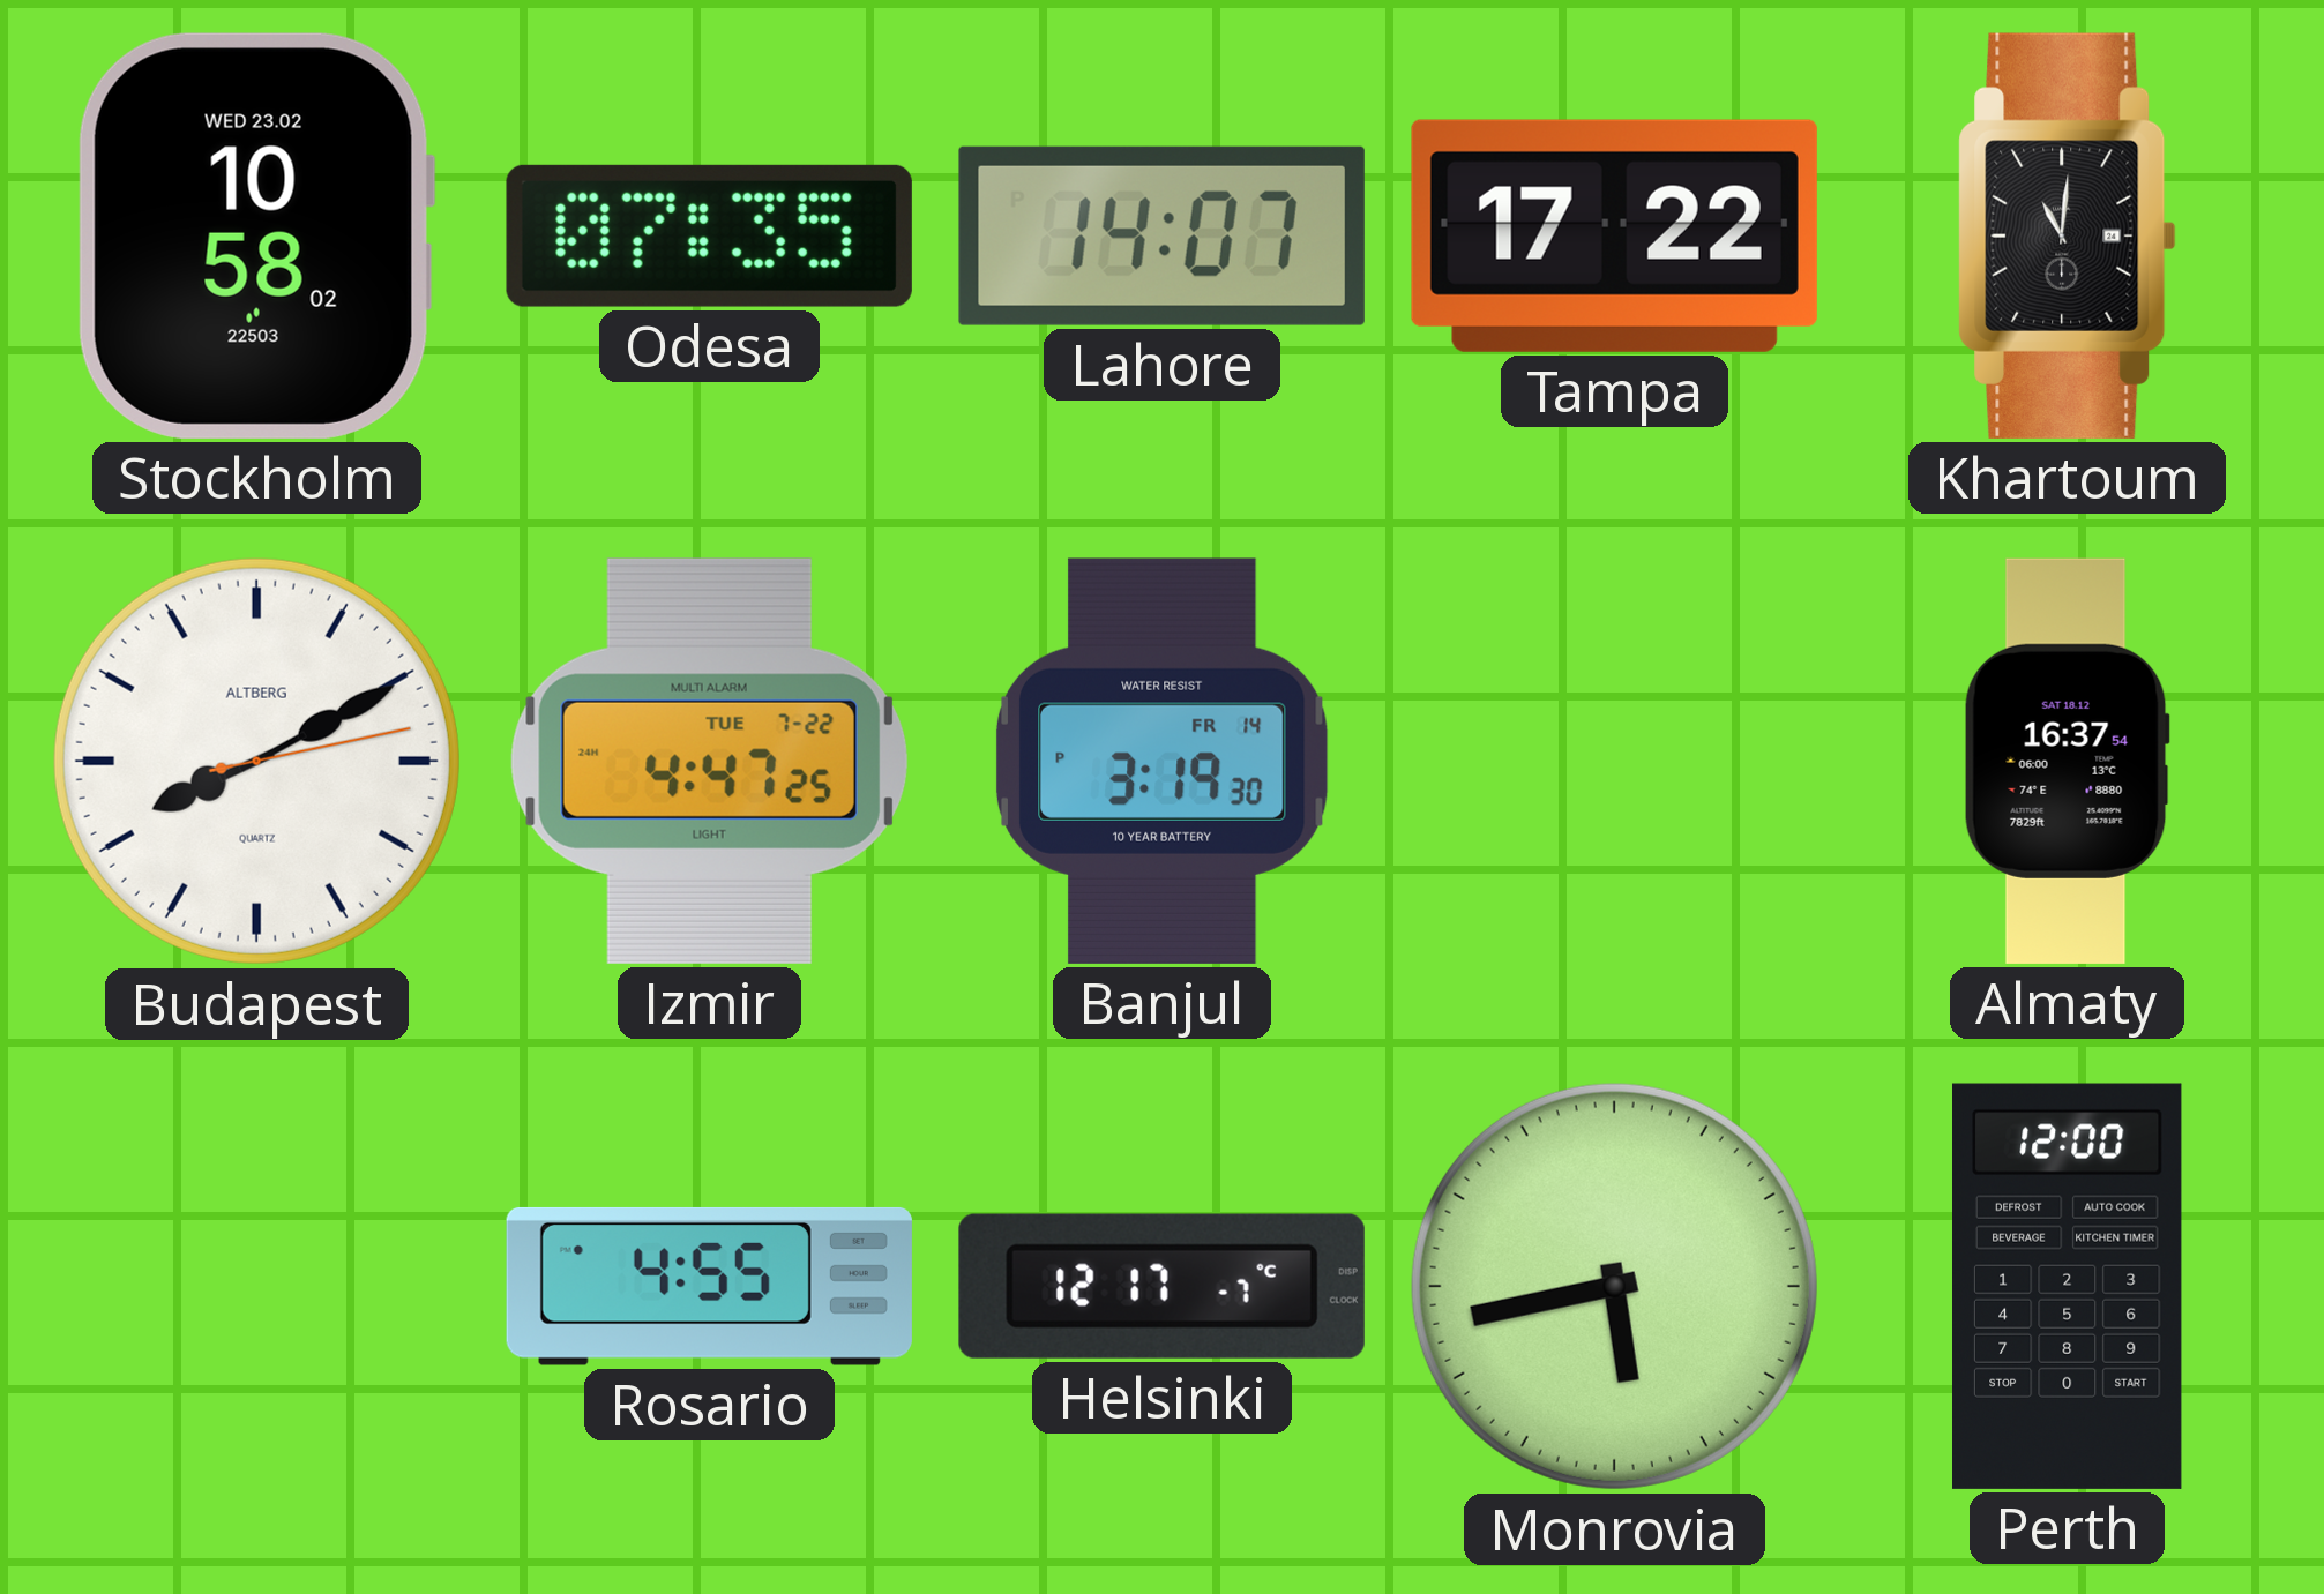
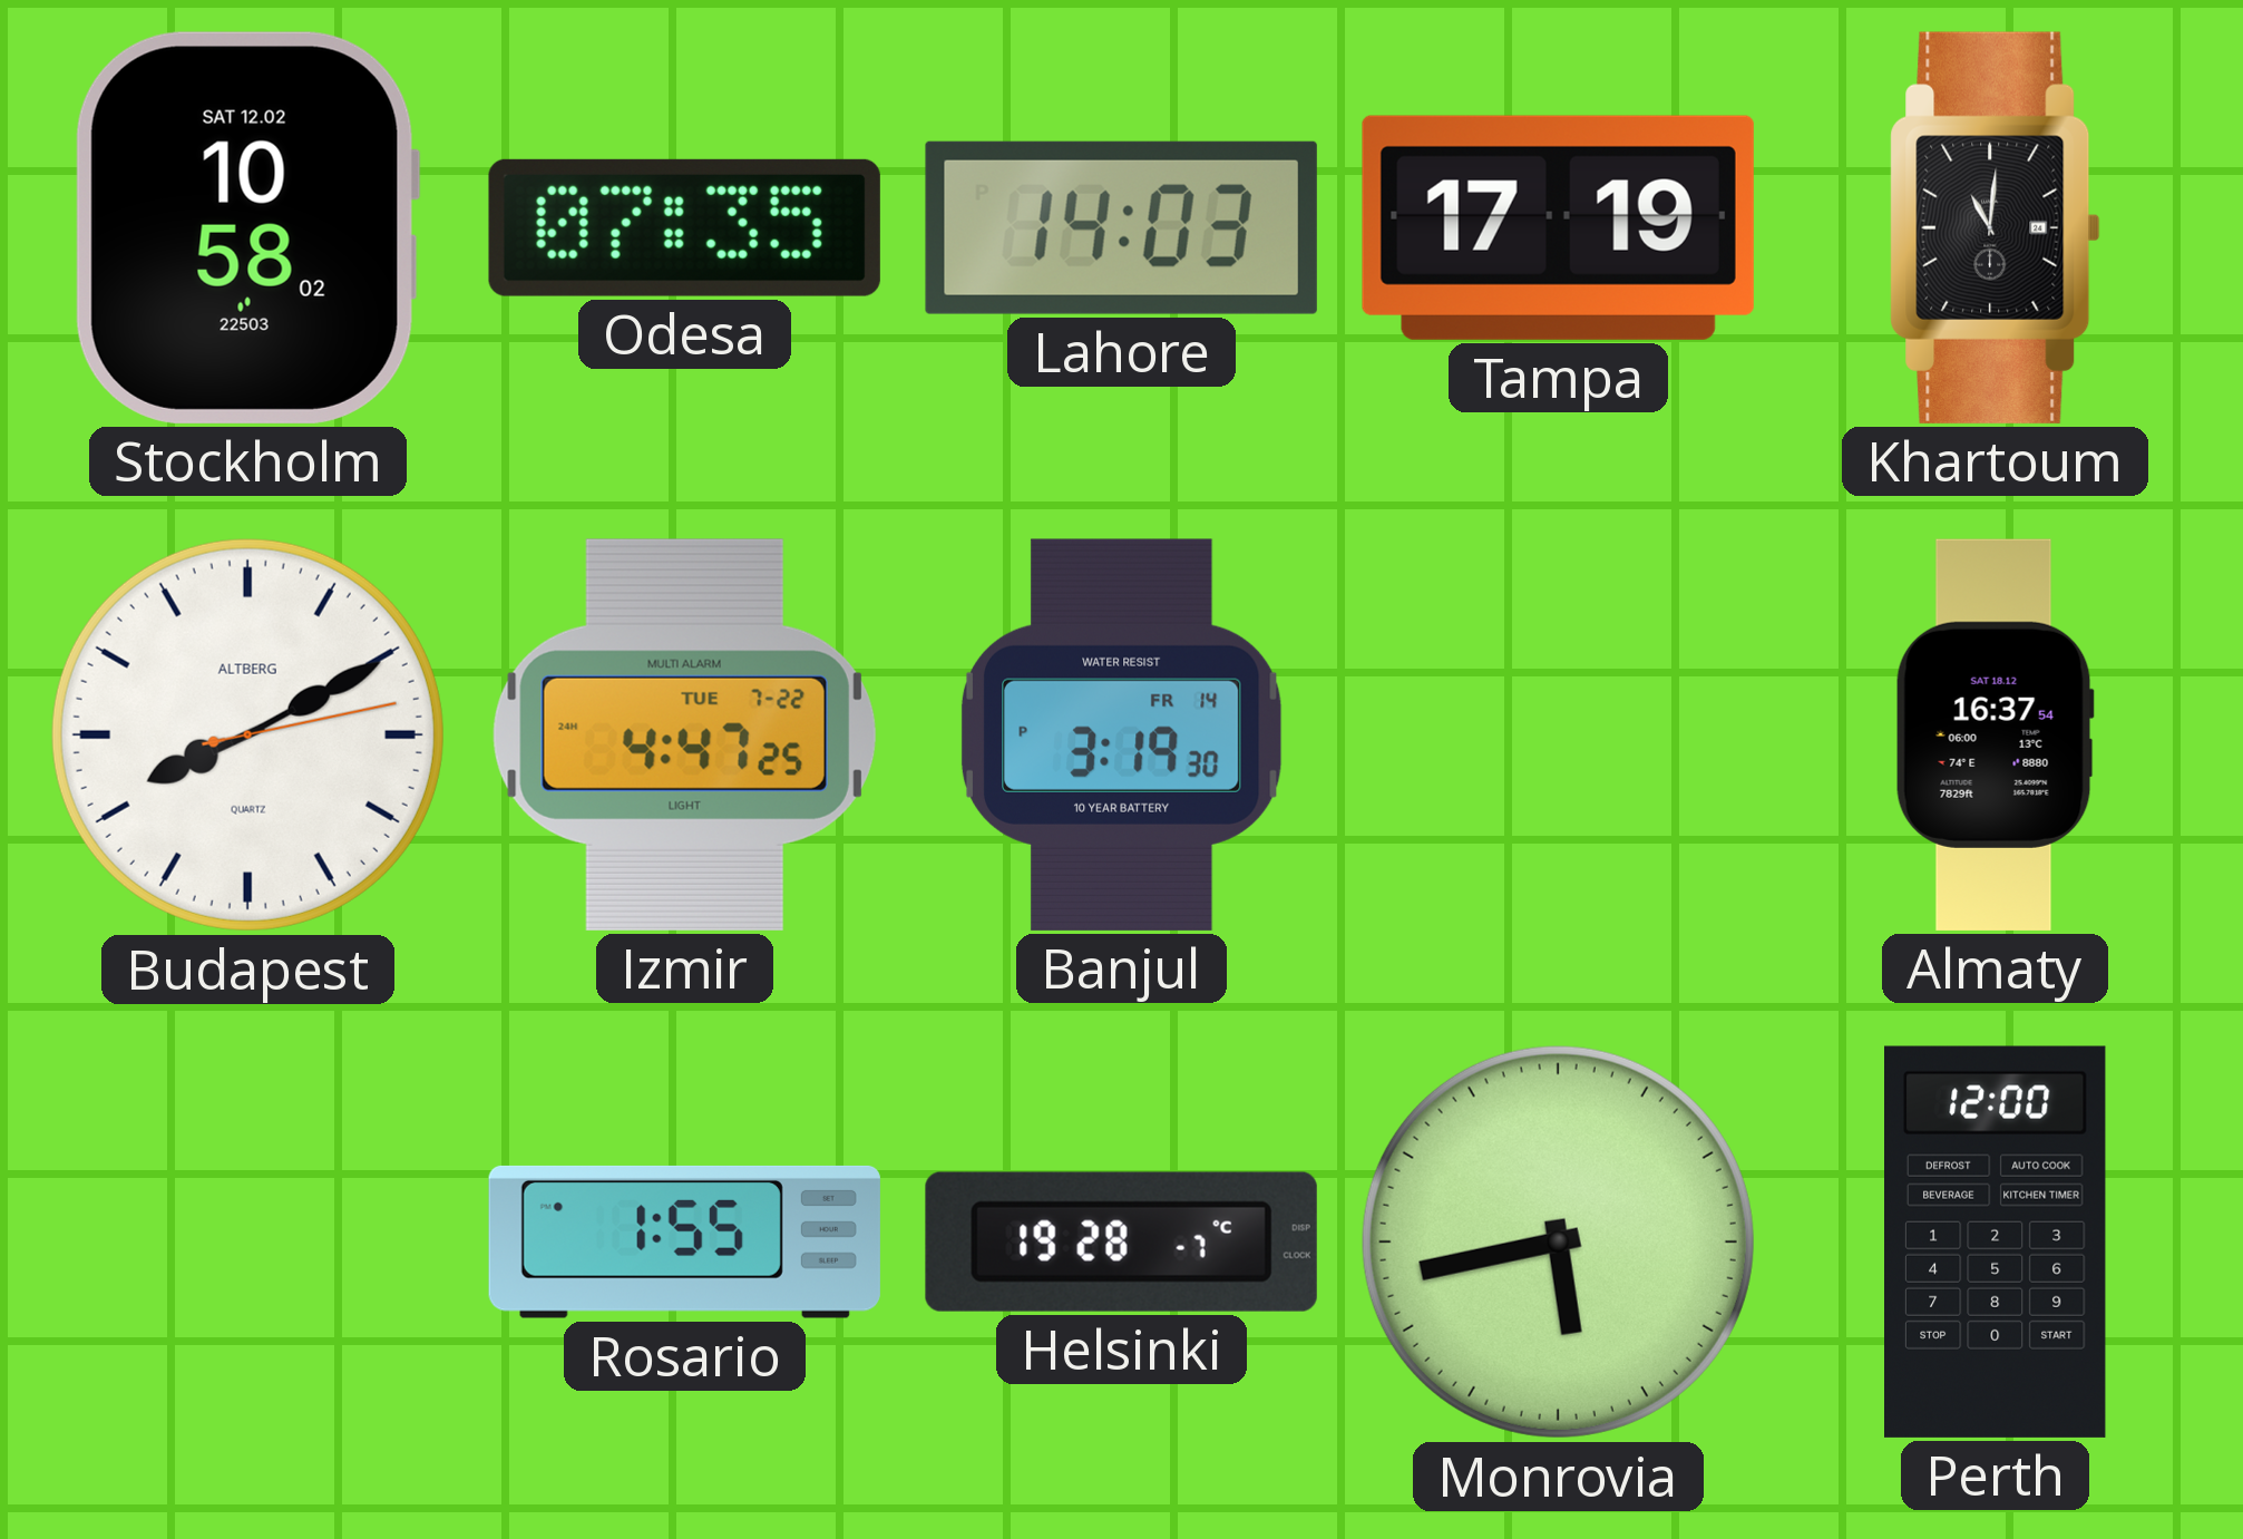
Stockholm date: WED 23.02 -> SAT 12.02 (247, 227)
Lahore: 14:07 -> 14:03 (1121, 227)
Tampa: 17:22 -> 17:19 (1558, 227)
Rosario: 4:55 -> 1:55 (684, 1241)
Helsinki: 12:17 -> 19:28 (1121, 1241)
